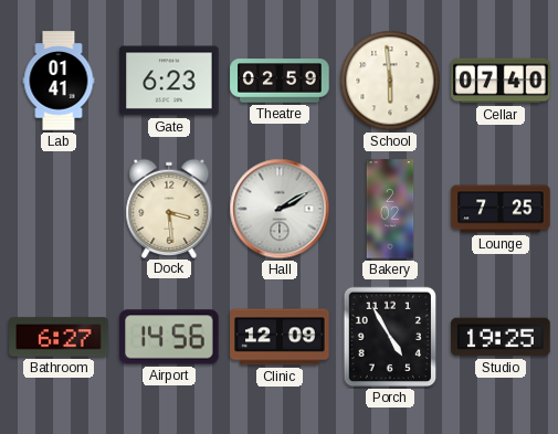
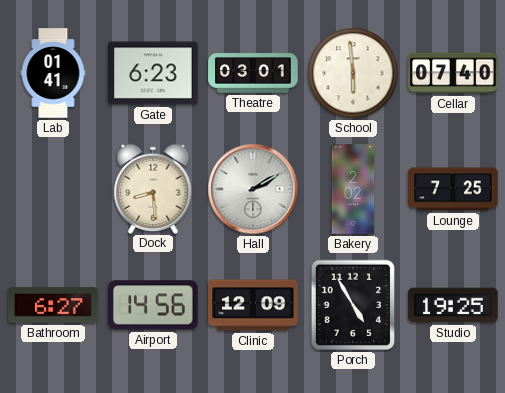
Theatre: 02:59 -> 03:01 (253, 73)
Dock: 3:29 -> 8:29 (153, 188)
